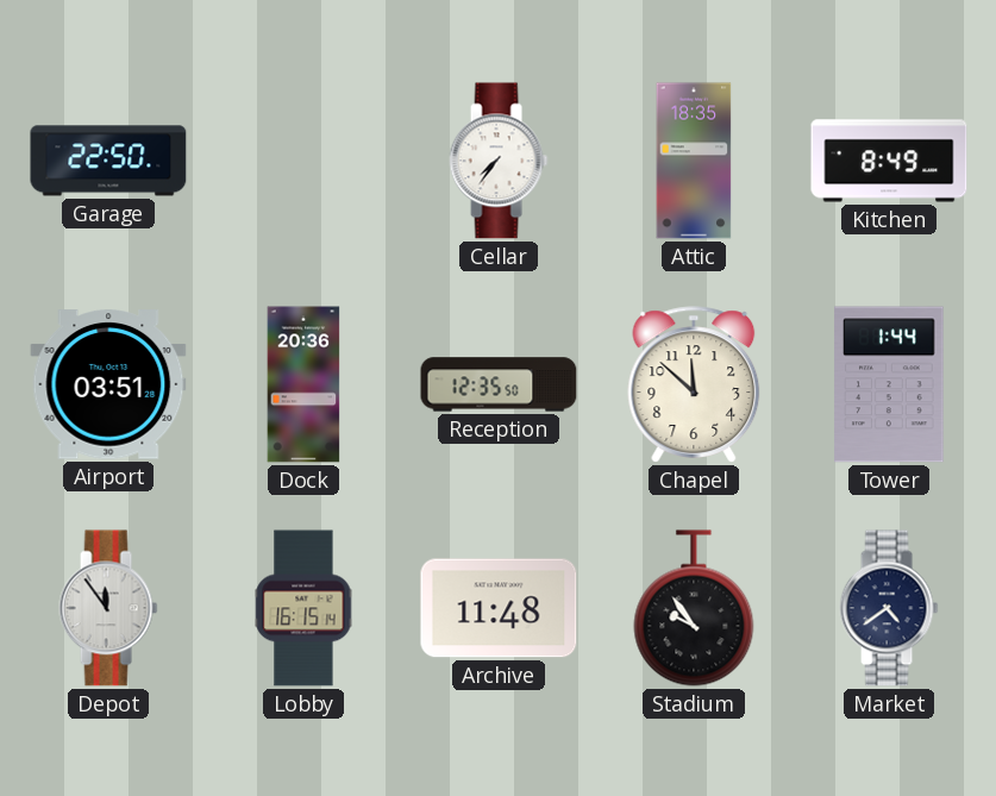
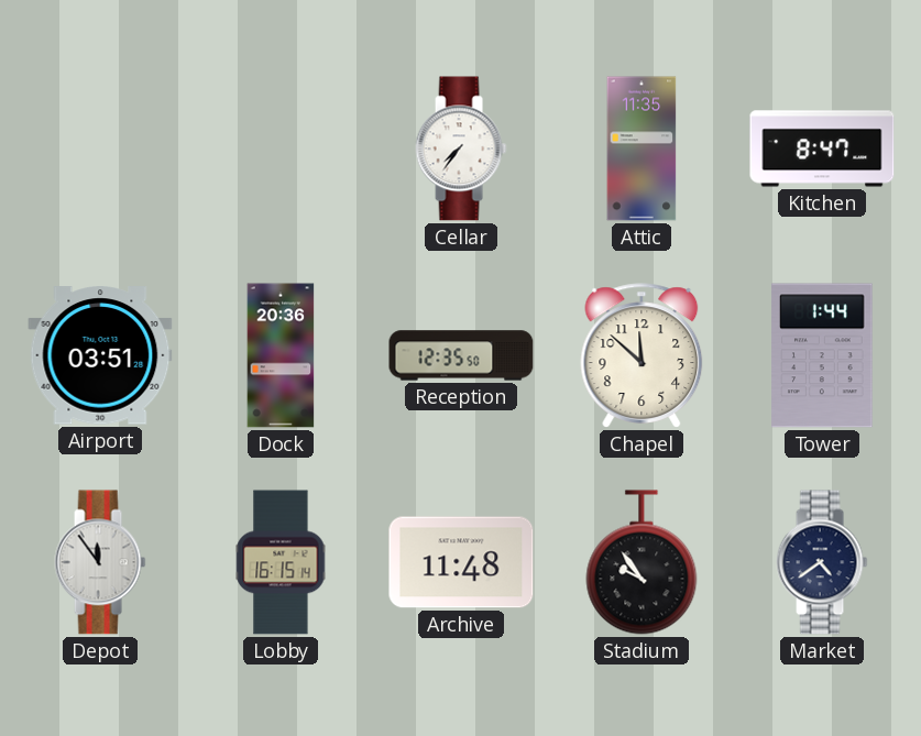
Garage: 22:50 -> none (108, 161)
Attic: 18:35 -> 11:35 (642, 149)
Kitchen: 8:49 -> 8:47 (822, 149)
